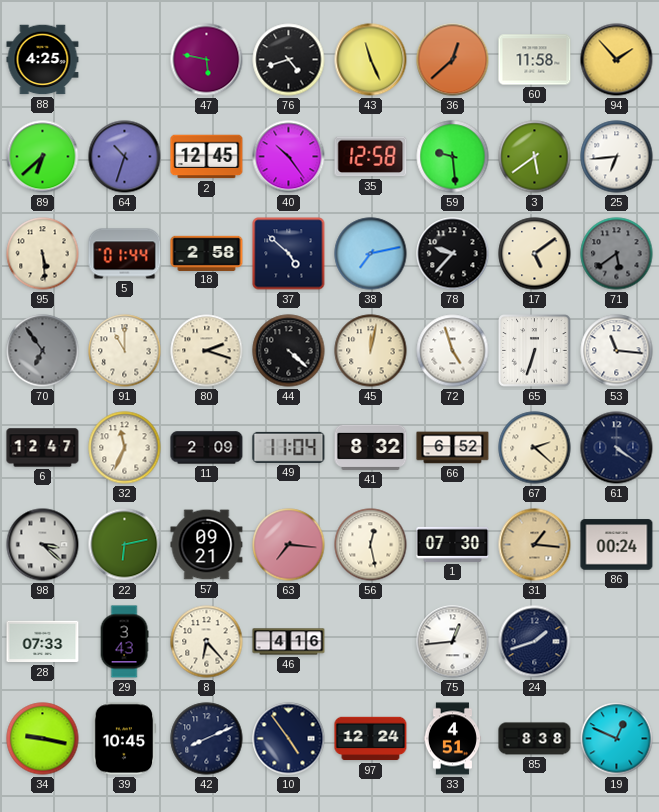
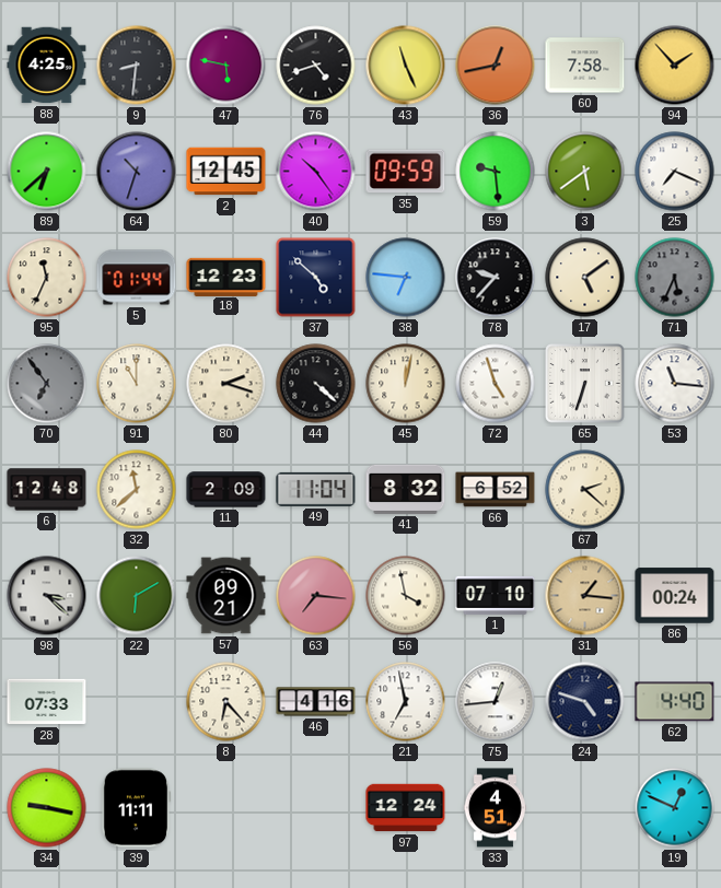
9: none -> 8:31 (137, 66)
36: 12:38 -> 12:43 (496, 66)
60: 11:58 -> 7:58 (585, 66)
35: 12:58 -> 09:59 (406, 172)
25: 6:44 -> 7:19 (675, 172)
95: 5:29 -> 11:34 (47, 278)
18: 2:58 -> 12:23 (226, 277)
38: 7:13 -> 6:46 (406, 278)
71: 5:39 -> 5:34 (675, 278)
6: 12:47 -> 12:48 (47, 490)
32: 11:34 -> 11:38 (137, 490)
61: 4:21 -> none (617, 448)
22: 6:13 -> 6:10 (137, 596)
56: 12:28 -> 3:58 (406, 596)
1: 07:30 -> 07:10 (496, 595)
29: 3:43 -> none (124, 642)
21: none -> 6:58 (406, 702)
24: 1:42 -> 4:48 (585, 702)
62: none -> 4:40 (675, 702)
39: 10:45 -> 11:11 (136, 808)
42: 8:11 -> none (207, 739)
10: 4:54 -> none (289, 739)
85: 8:38 -> none (535, 739)
